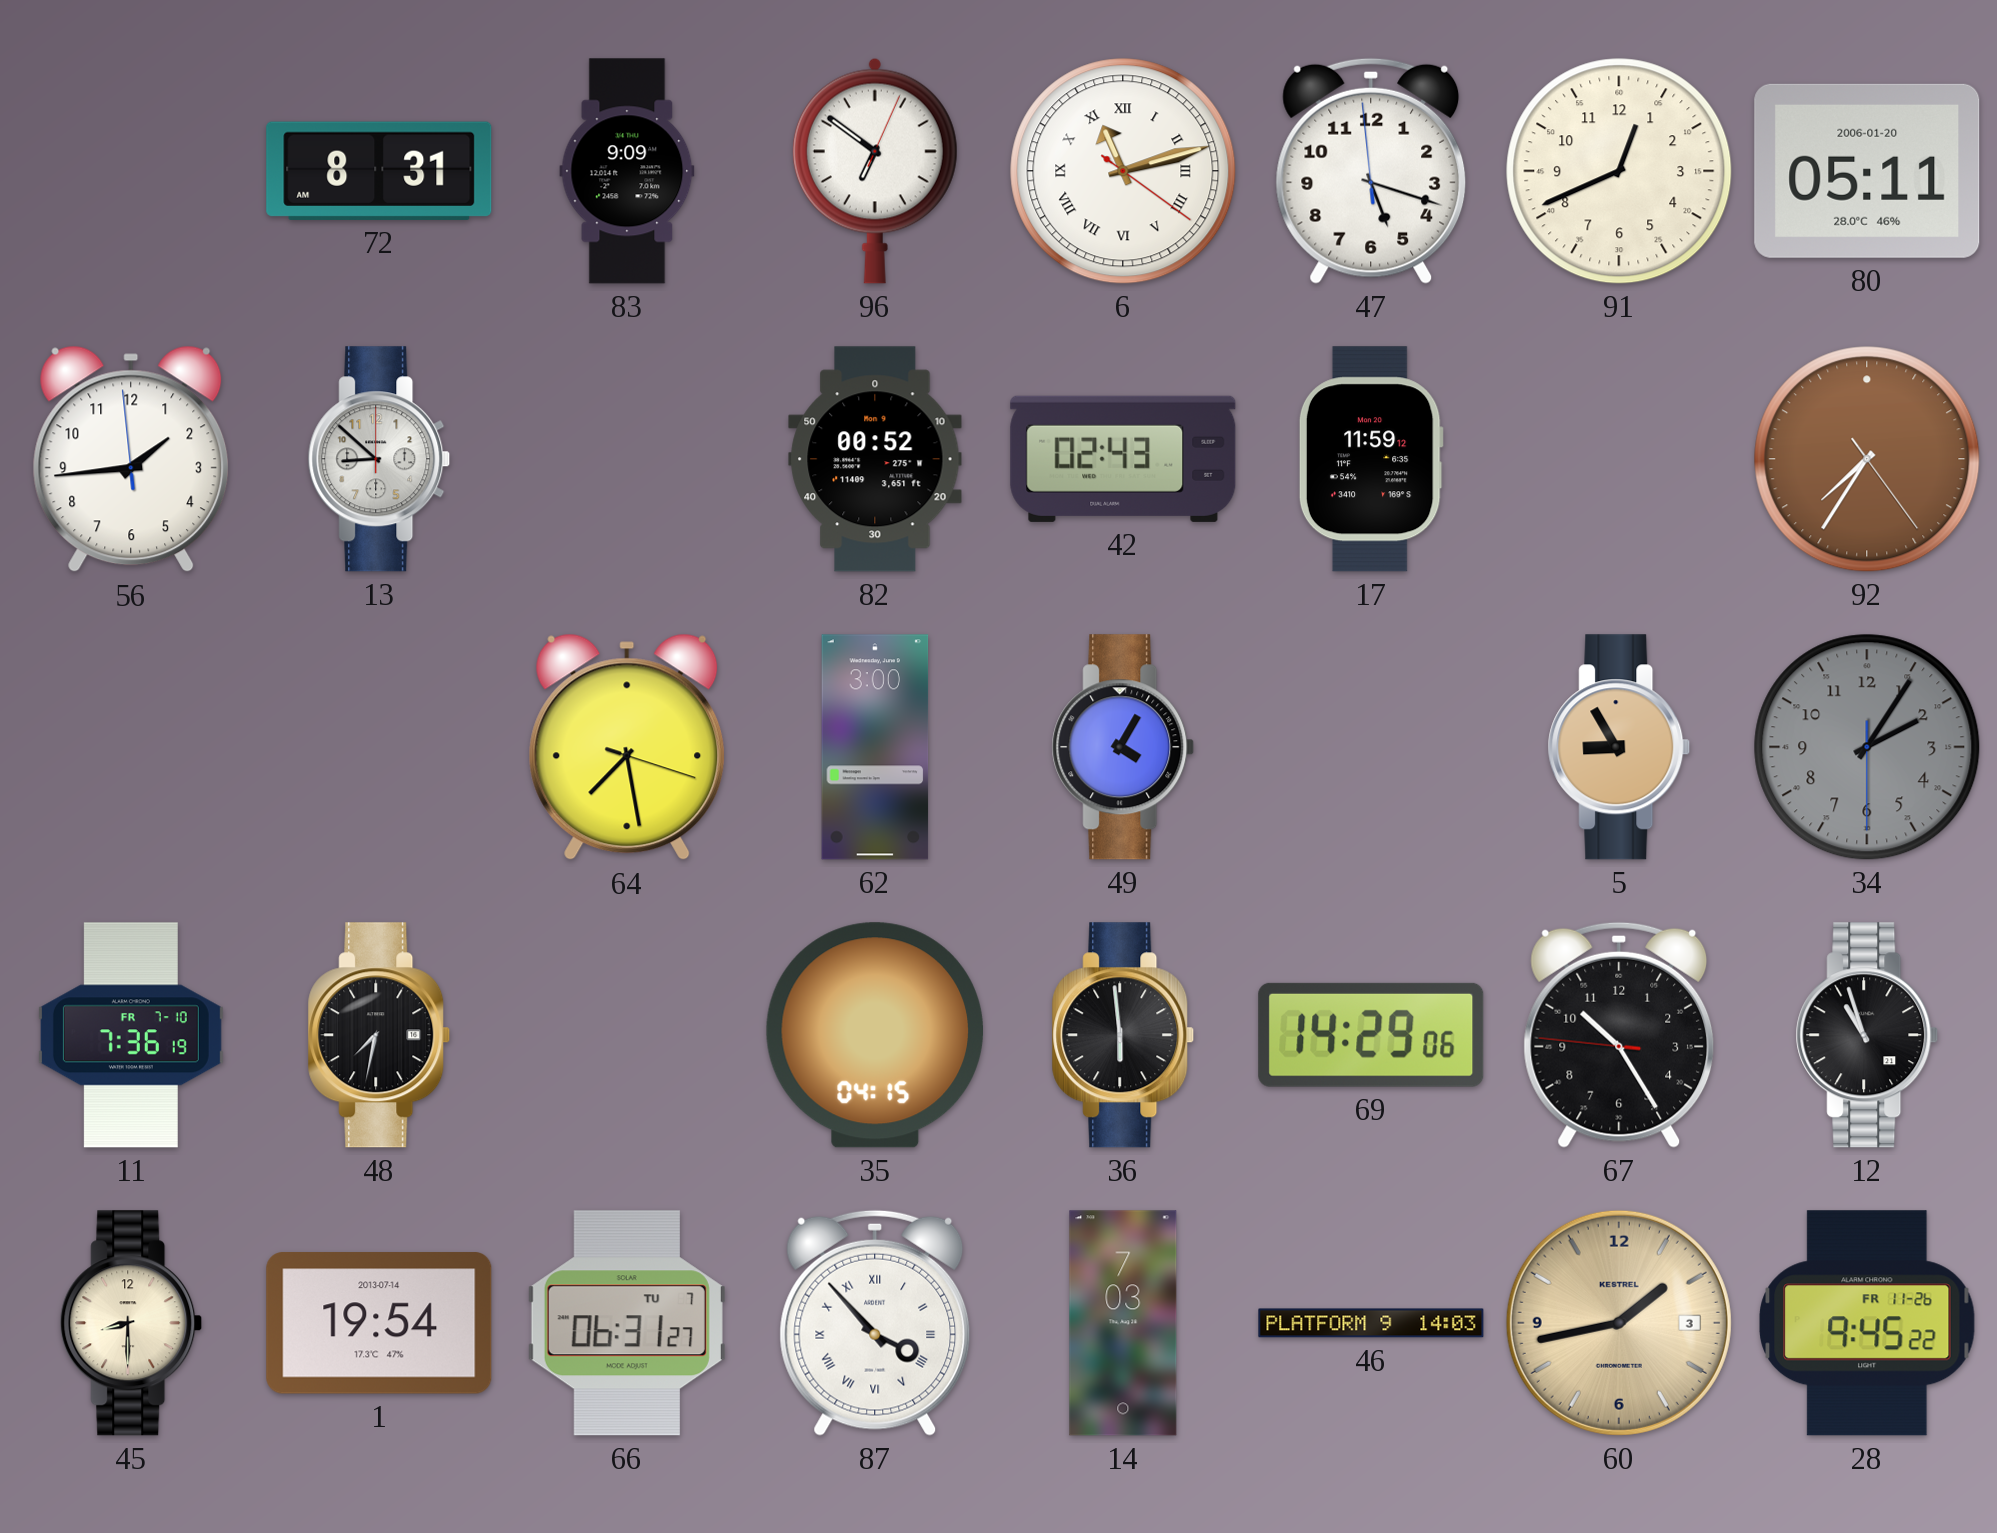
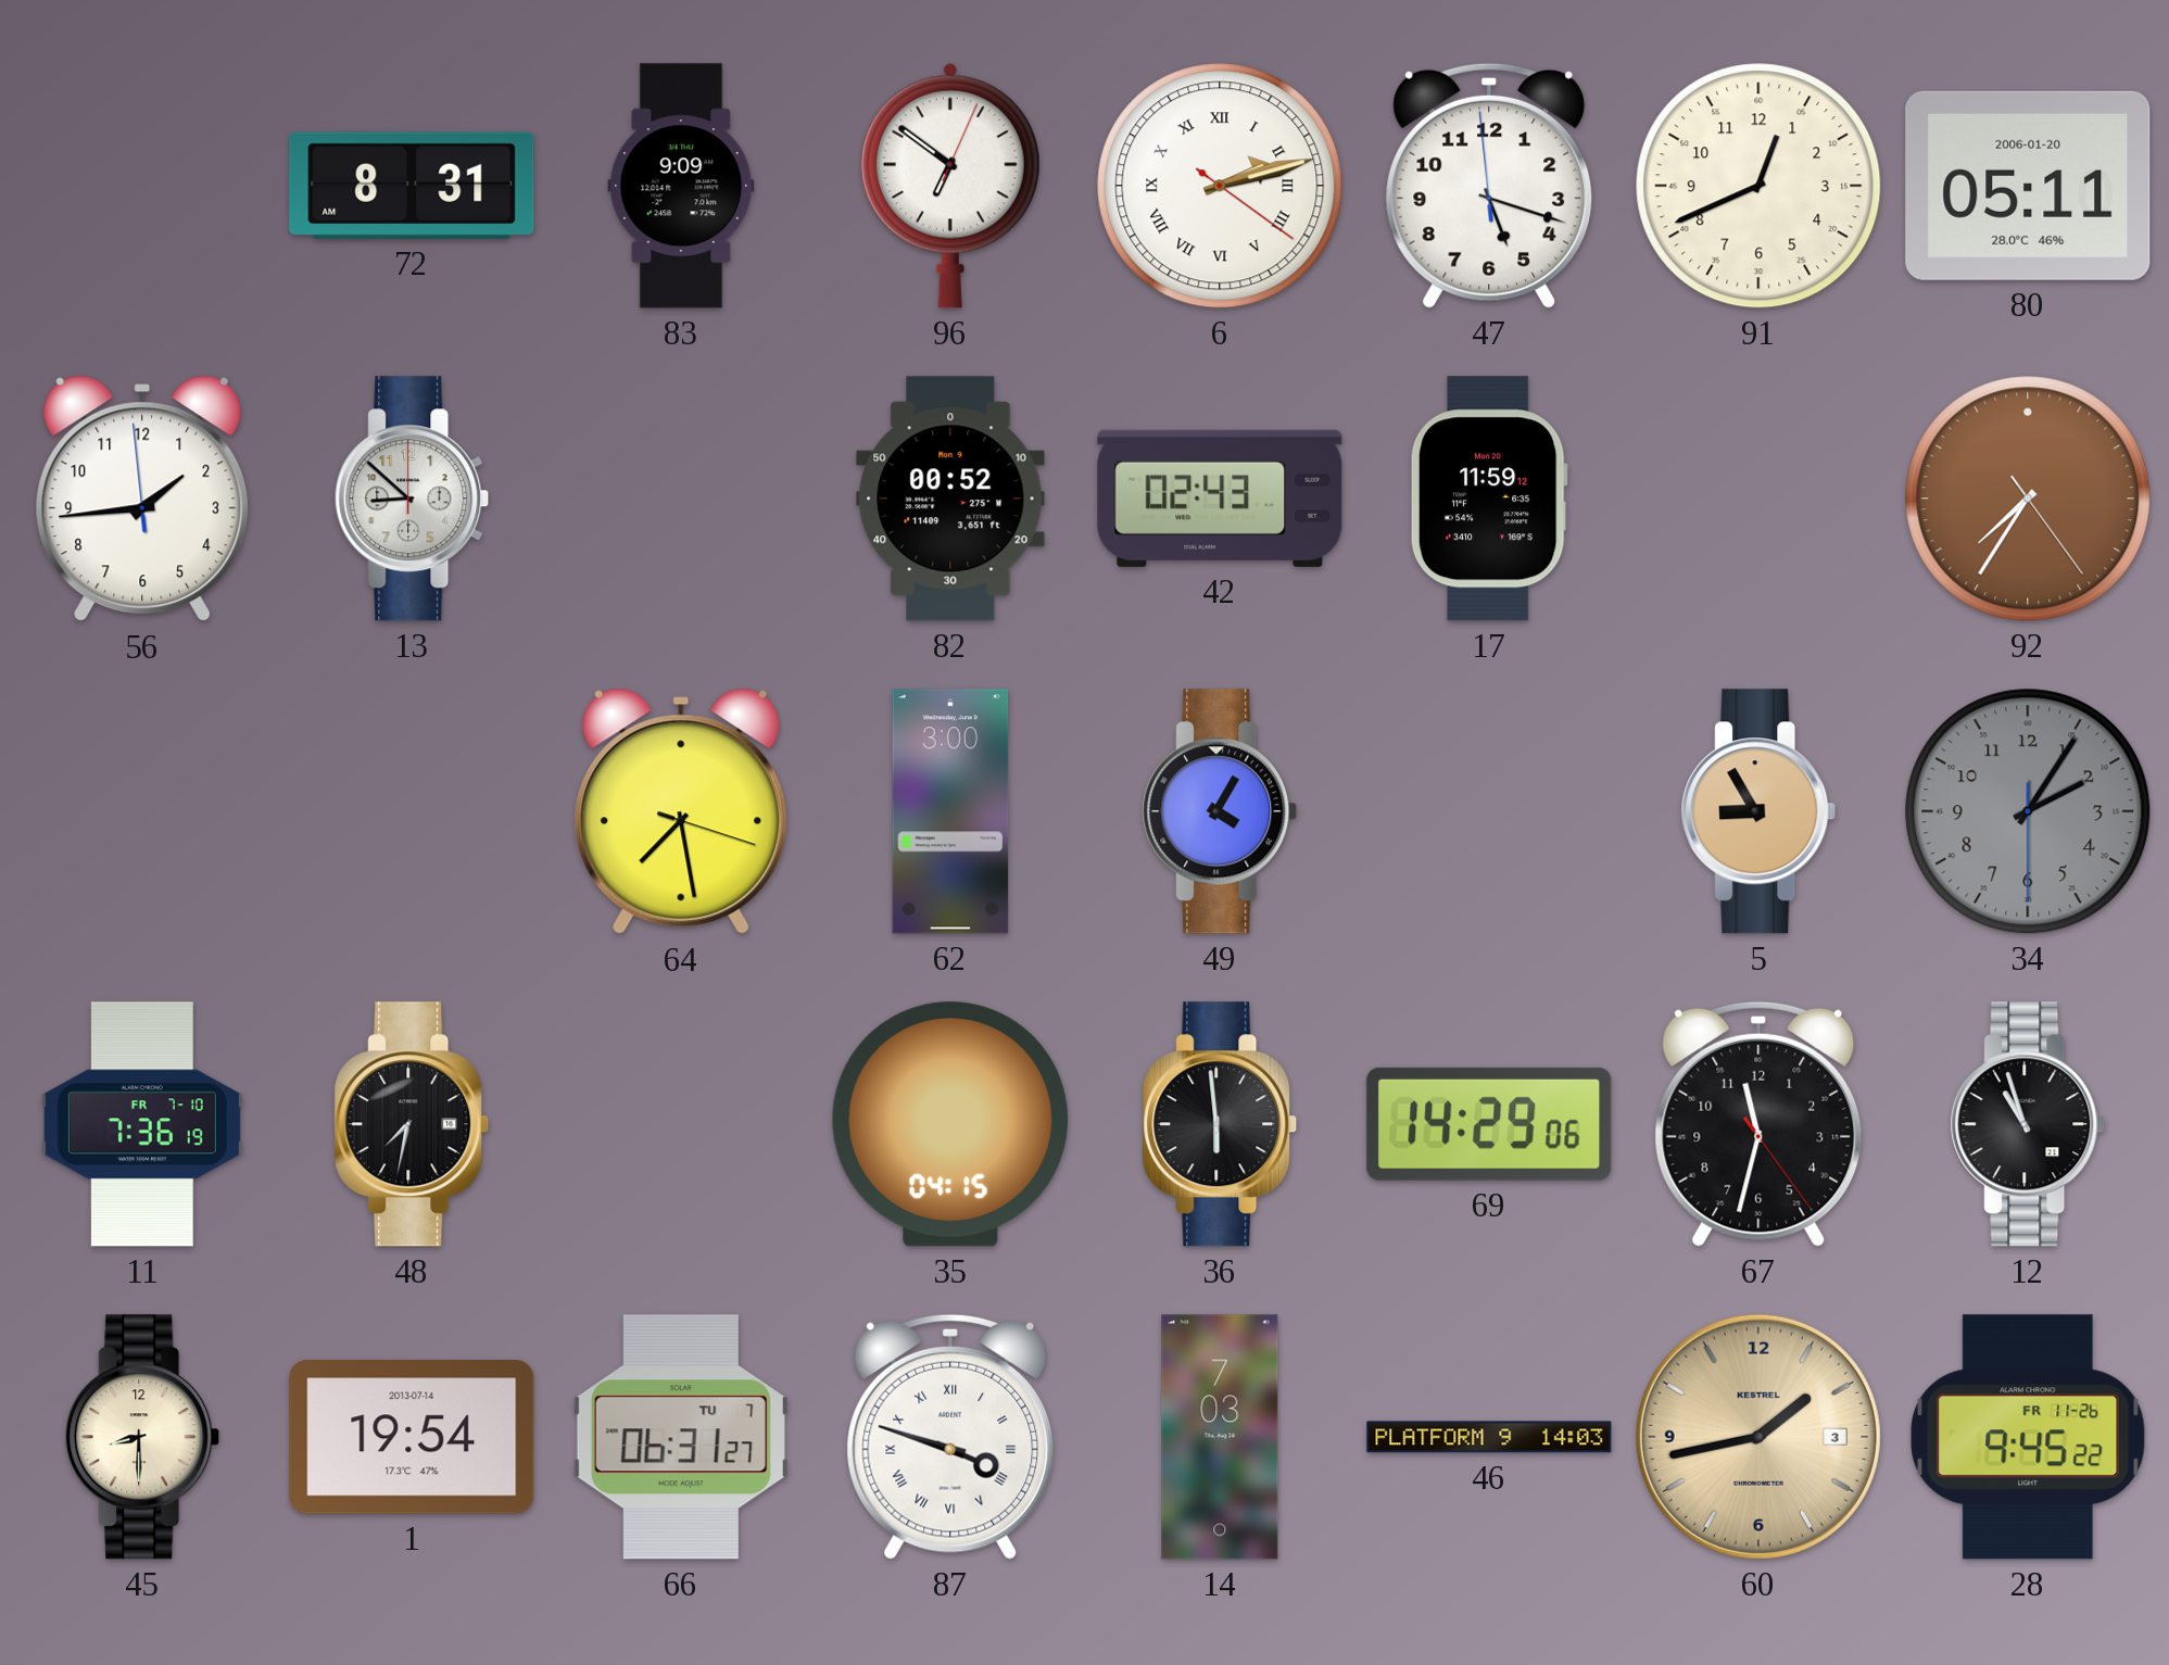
6: 11:12 -> 2:12 (1220, 186)
67: 10:24 -> 11:32 (1758, 1124)
87: 3:53 -> 3:48 (950, 1437)
